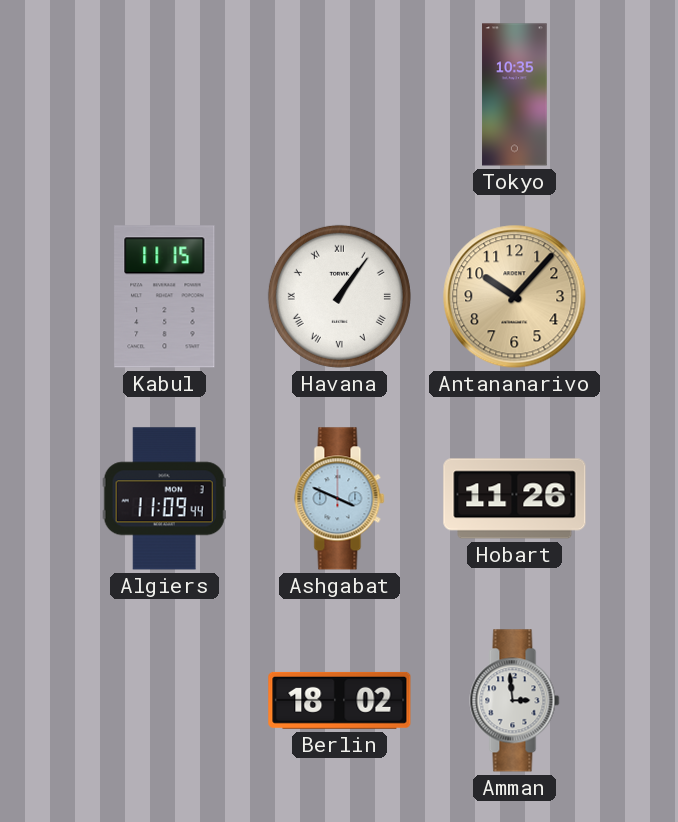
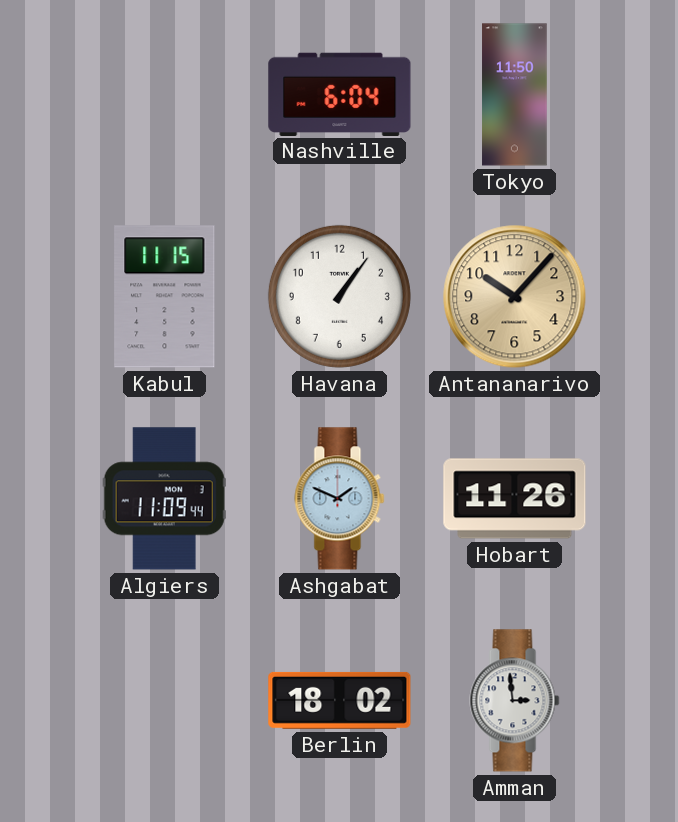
Nashville: none -> 6:04 (340, 94)
Tokyo: 10:35 -> 11:50 (515, 95)
Havana numerals: Roman -> Arabic (339, 296)
Ashgabat: 3:49 -> 1:49 (340, 499)
